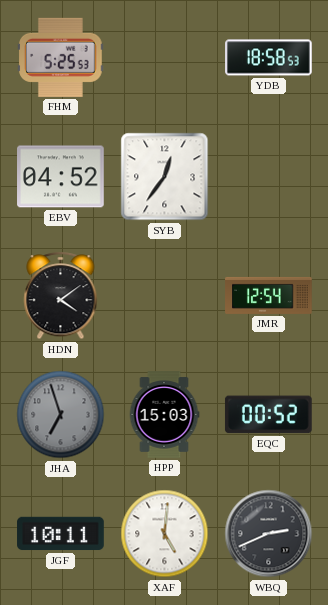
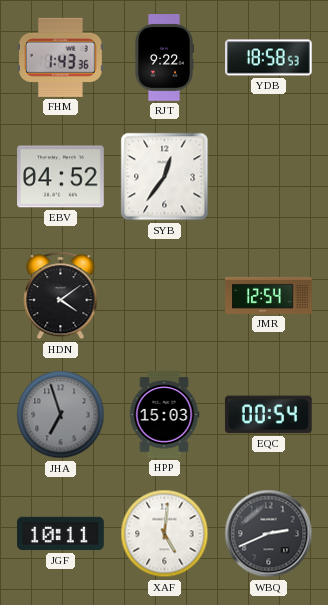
FHM: 5:25 -> 1:43 (61, 57)
RJT: none -> 9:22 (163, 58)
EQC: 00:52 -> 00:54 (268, 415)
